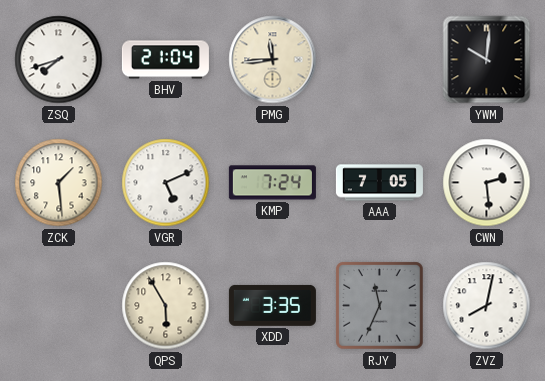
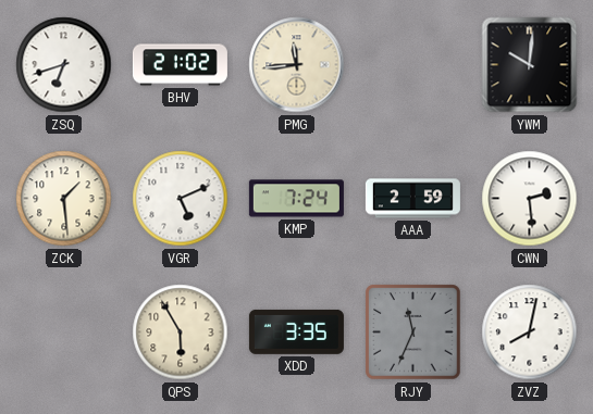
ZSQ: 7:42 -> 6:42 (64, 65)
BHV: 21:04 -> 21:02 (180, 65)
AAA: 7:05 -> 2:59 (412, 199)
